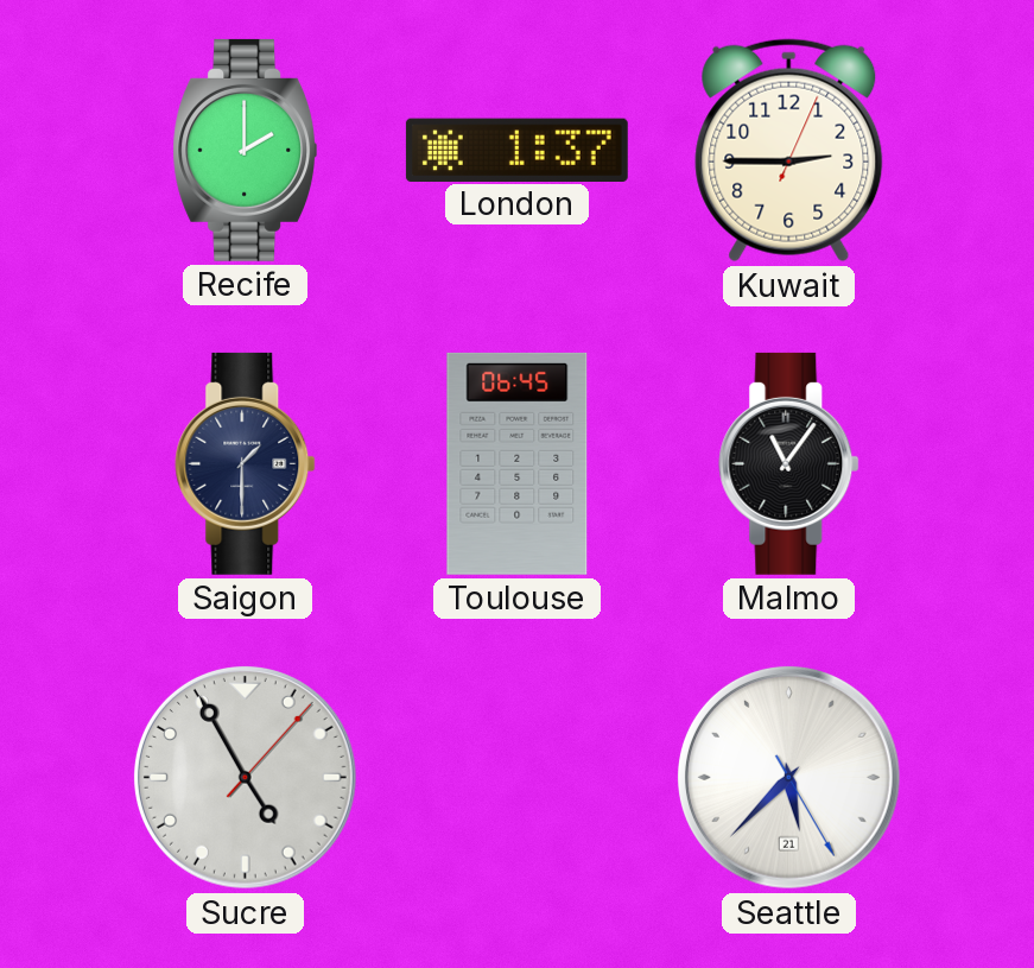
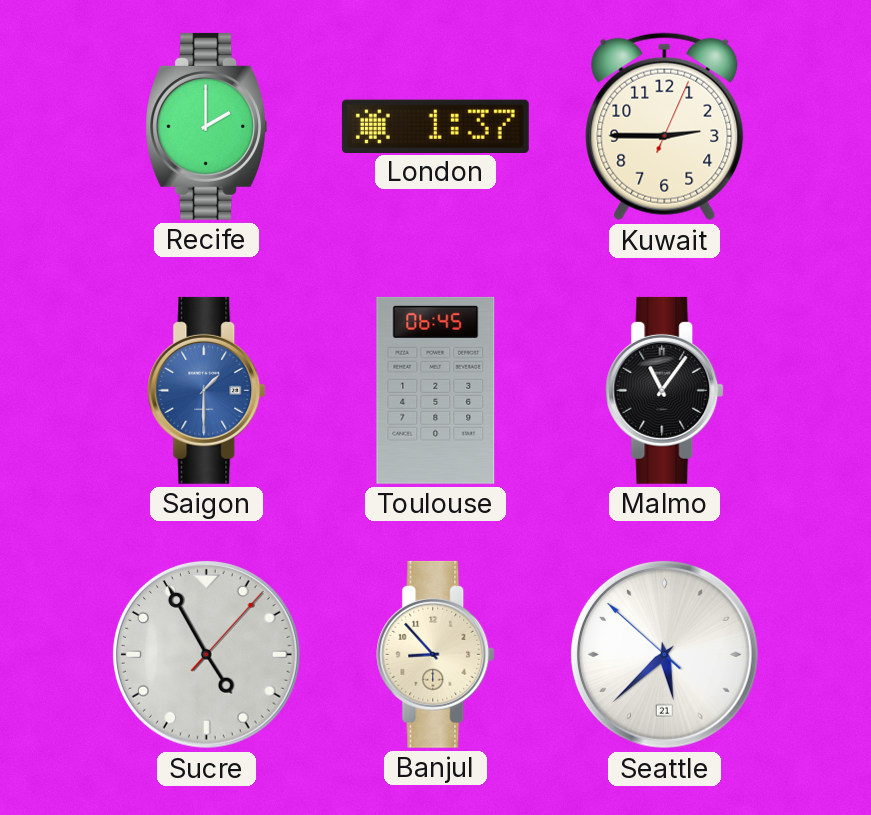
Saigon dial: navy -> blue (207, 390)
Banjul: none -> 8:53 (436, 654)
Seattle: 5:37:25 -> 5:37:52 (664, 654)
